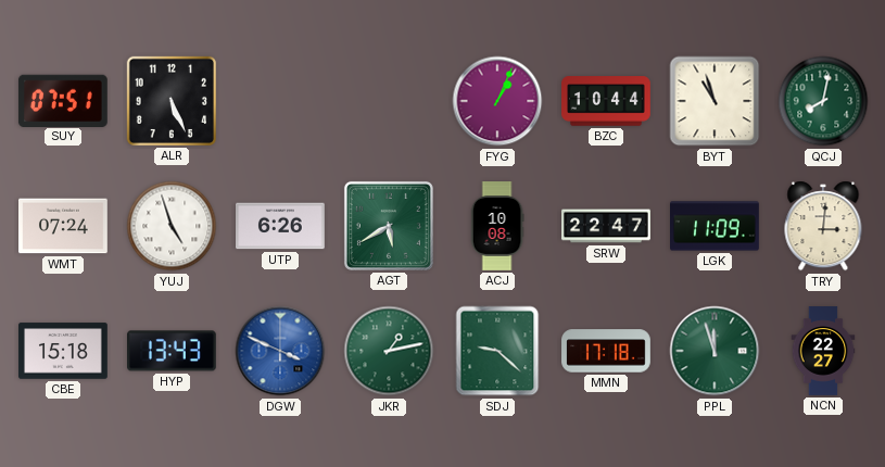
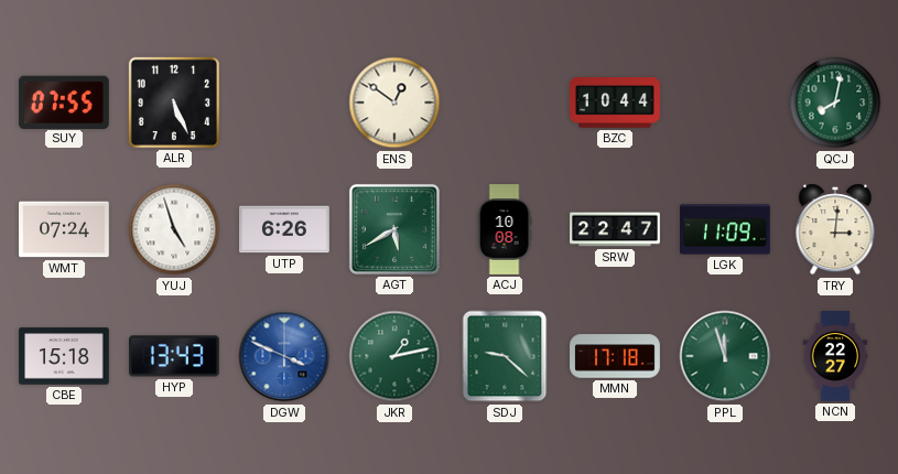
SUY: 07:51 -> 07:55 (64, 101)
ENS: none -> 12:51 (394, 103)
FYG: 1:04 -> none (497, 101)
BYT: 10:57 -> none (715, 101)
